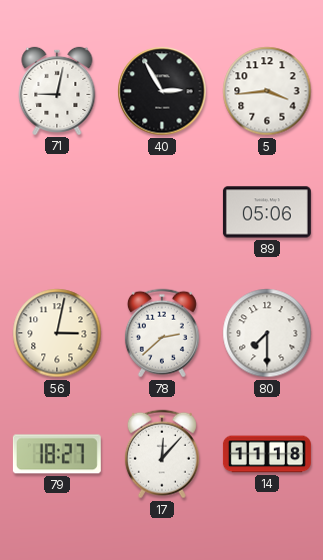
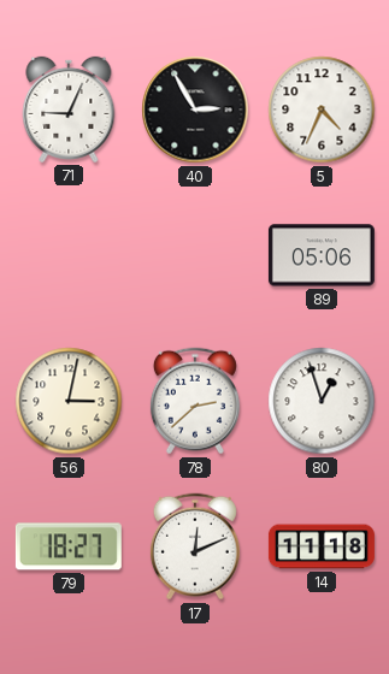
71: 9:02 -> 9:04 (69, 110)
5: 3:44 -> 4:34 (322, 110)
80: 7:30 -> 12:57 (322, 401)
17: 12:07 -> 12:11 (195, 546)
